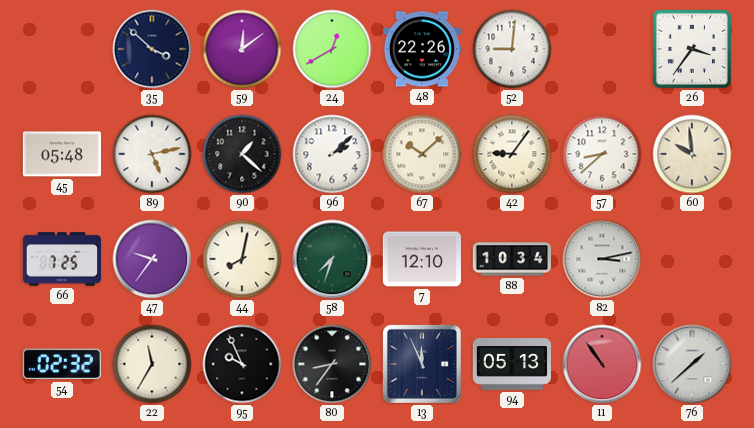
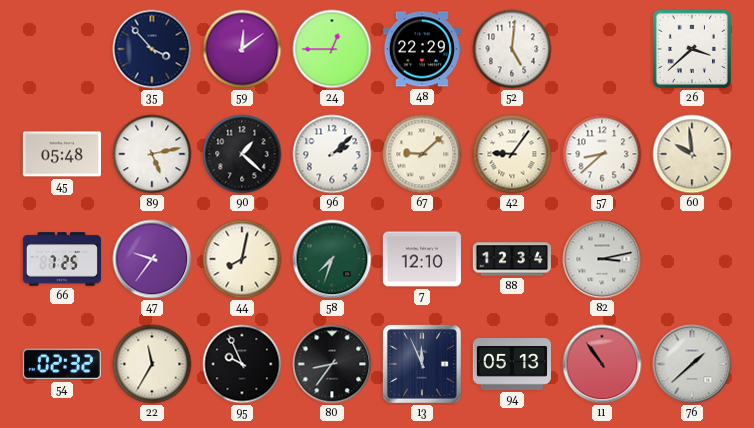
35: 3:52 -> 3:53 (152, 49)
24: 12:40 -> 12:45 (332, 49)
48: 22:26 -> 22:29 (422, 49)
52: 9:01 -> 5:01 (512, 49)
26: 3:36 -> 3:38 (692, 49)
67: 10:08 -> 9:08 (422, 154)
88: 10:34 -> 12:34 (512, 259)
